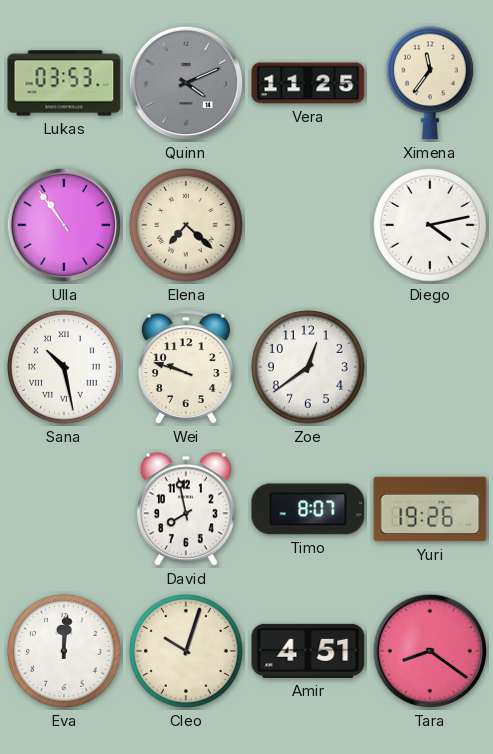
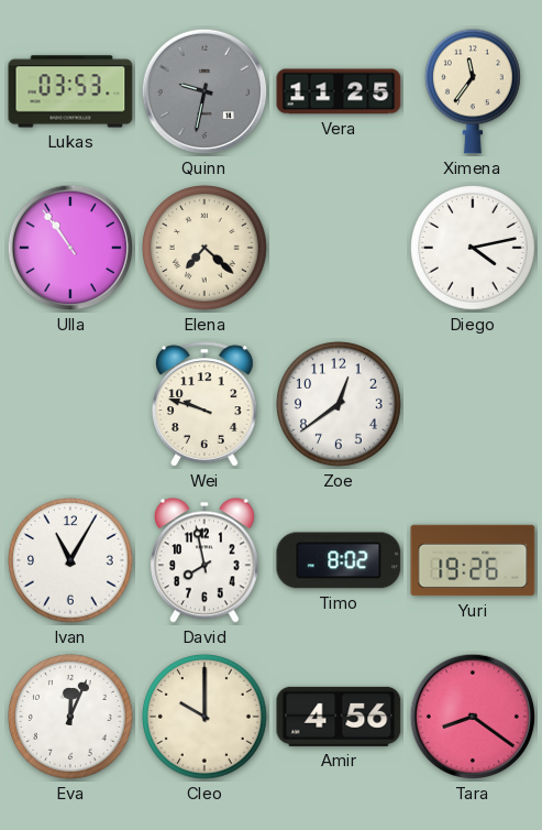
Quinn: 4:11 -> 9:32 (204, 91)
Sana: 10:28 -> none (65, 368)
Ivan: none -> 11:05 (71, 561)
Timo: 8:07 -> 8:02 (339, 560)
Eva: 12:01 -> 12:04 (71, 718)
Cleo: 10:03 -> 10:00 (206, 718)
Amir: 4:51 -> 4:56 (339, 717)
